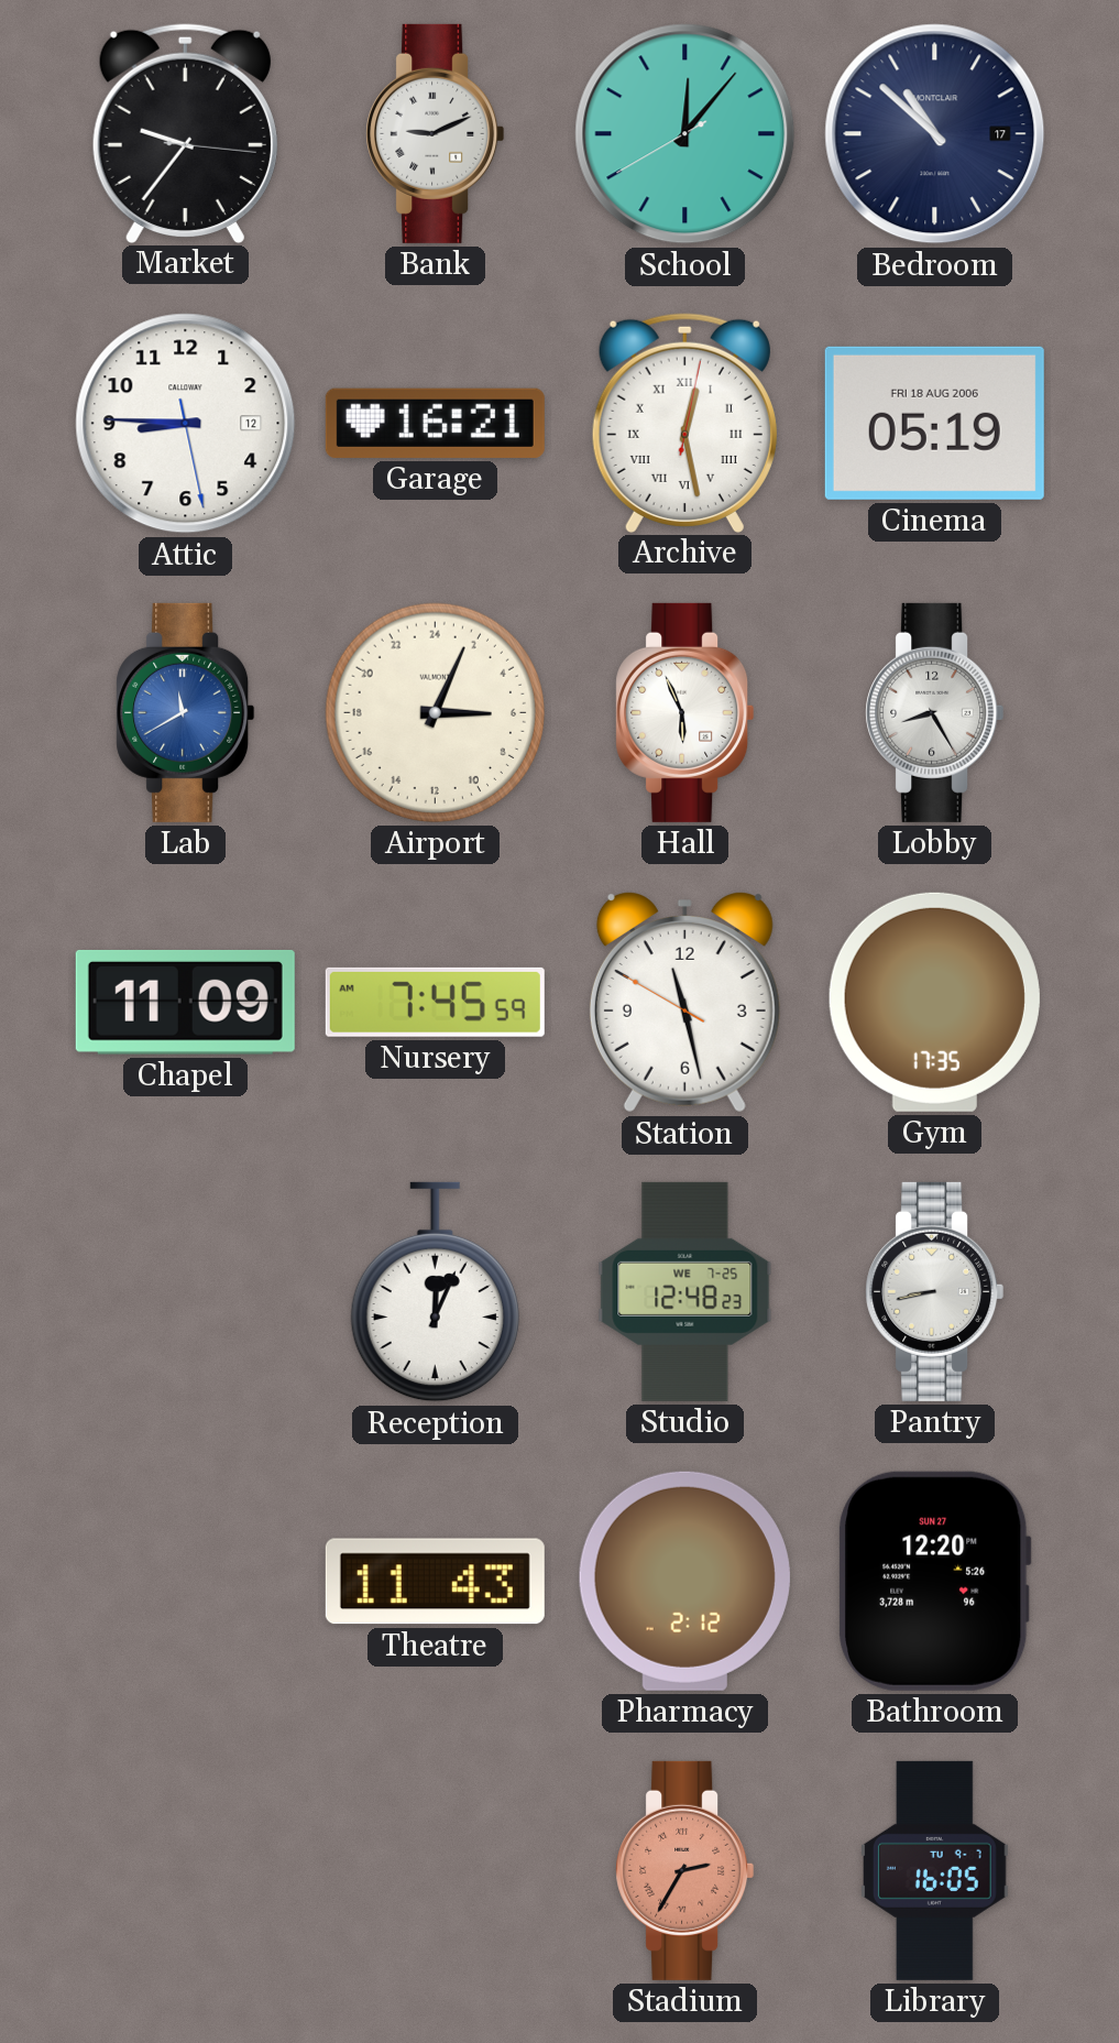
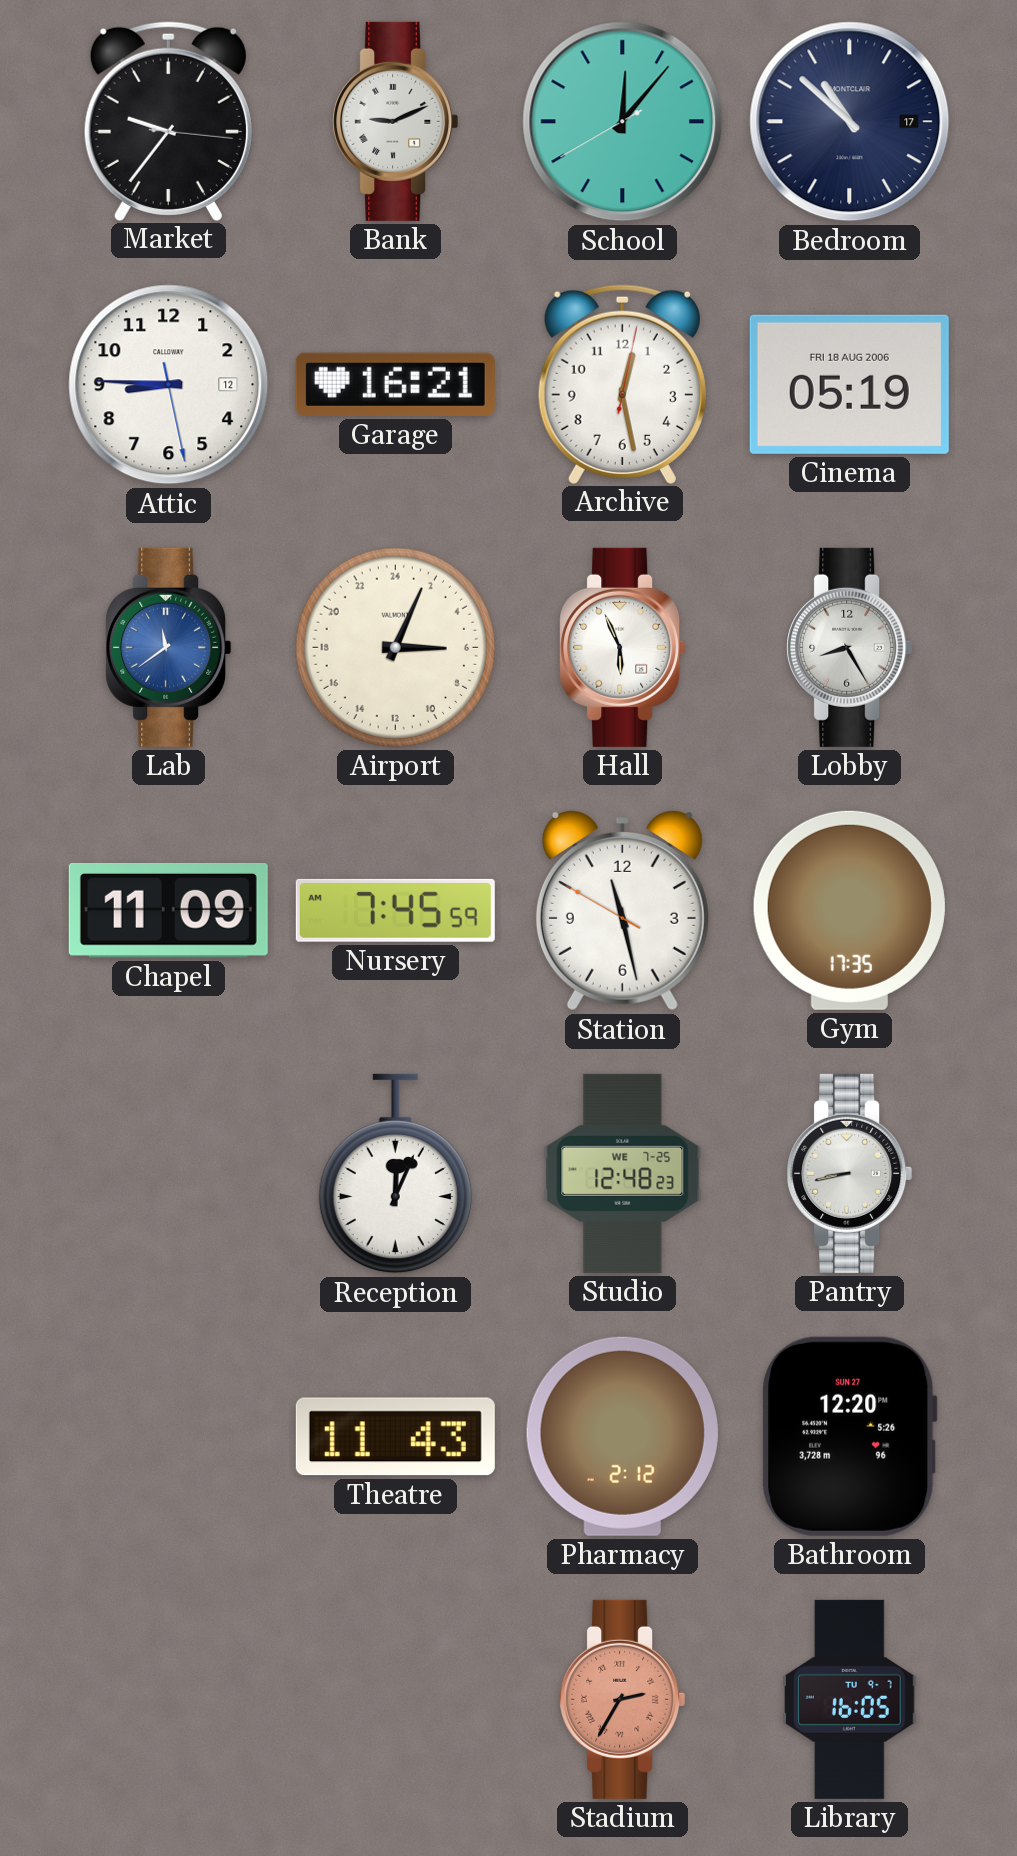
Archive numerals: Roman -> Arabic (622, 384)
Lab: 11:40 -> 11:39 (169, 647)
